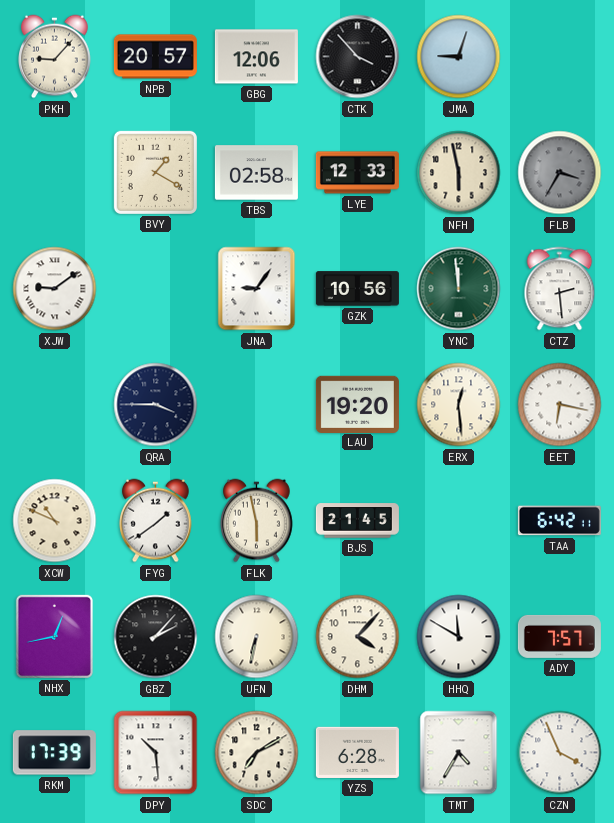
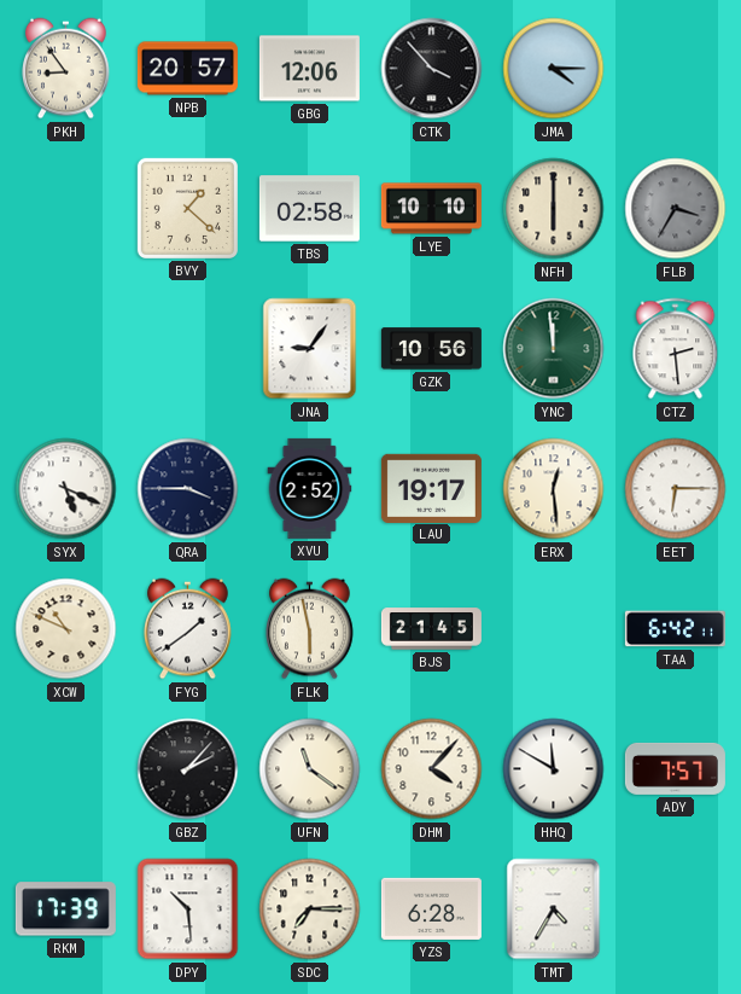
PKH: 9:07 -> 8:54 (66, 69)
JMA: 9:03 -> 4:15 (554, 69)
BVY: 1:20 -> 1:22 (187, 208)
LYE: 12:33 -> 10:10 (431, 209)
NFH: 5:58 -> 6:00 (554, 209)
XJW: 9:09 -> none (55, 289)
SYX: none -> 5:19 (66, 489)
XVU: none -> 2:52 (310, 488)
LAU: 19:20 -> 19:17 (431, 488)
EET: 6:17 -> 6:15 (676, 489)
NHX: 12:43 -> none (54, 636)
UFN: 6:32 -> 11:21 (310, 769)
SDC: 7:10 -> 7:15 (310, 909)
CZN: 3:56 -> none (560, 753)
